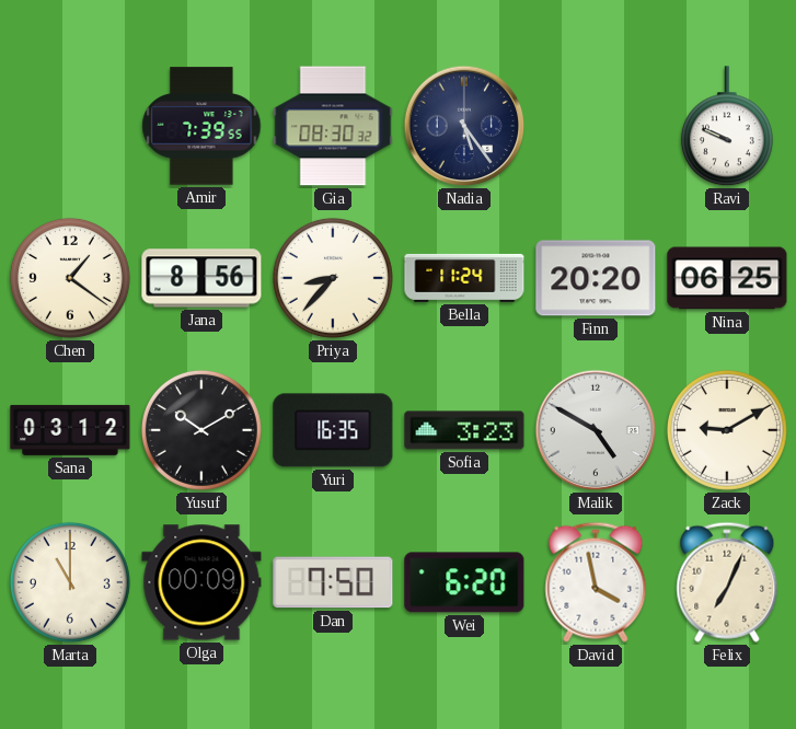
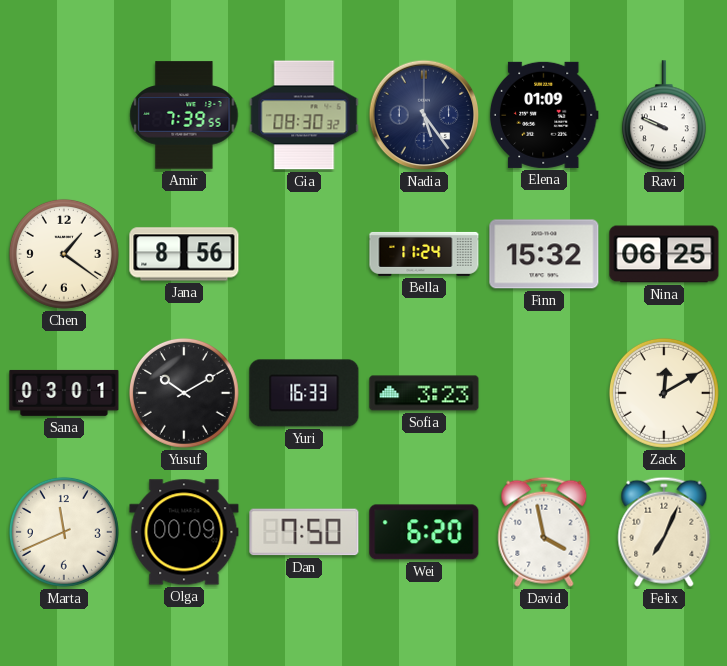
Elena: none -> 01:09 (544, 115)
Priya: 8:37 -> none (333, 278)
Finn: 20:20 -> 15:32 (544, 254)
Sana: 03:12 -> 03:01 (64, 393)
Yuri: 16:35 -> 16:33 (304, 393)
Malik: 4:50 -> none (596, 430)
Zack: 9:10 -> 12:10 (664, 393)
Marta: 11:00 -> 11:41 (64, 532)
